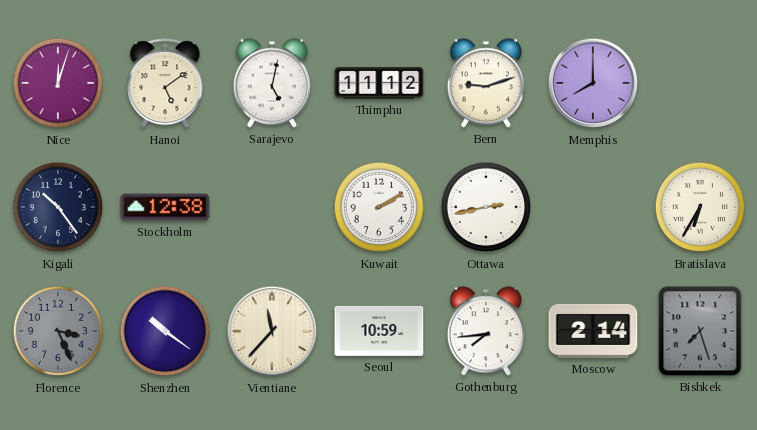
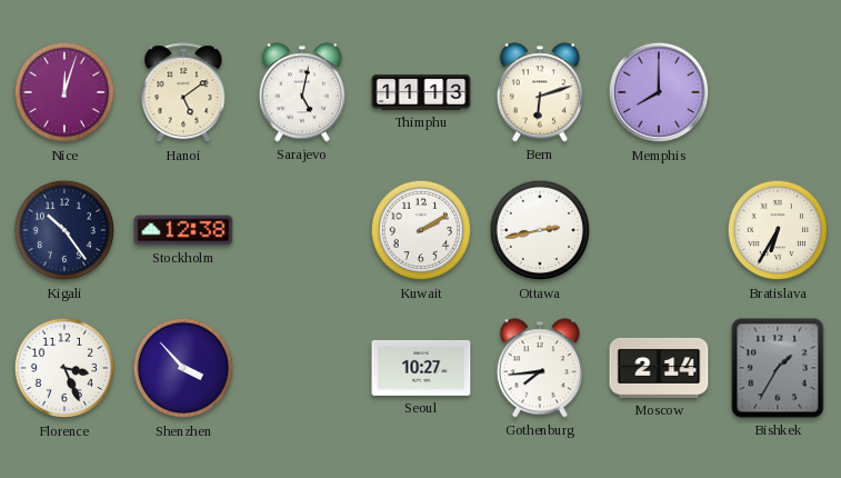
Thimphu: 11:12 -> 11:13 (421, 92)
Bern: 9:12 -> 6:12 (540, 92)
Florence dial: grey -> white (64, 368)
Shenzhen: 10:21 -> 3:53 (183, 368)
Vientiane: 11:37 -> none (272, 331)
Seoul: 10:59 -> 10:27 (421, 368)
Bishkek: 7:27 -> 1:35 (778, 368)
